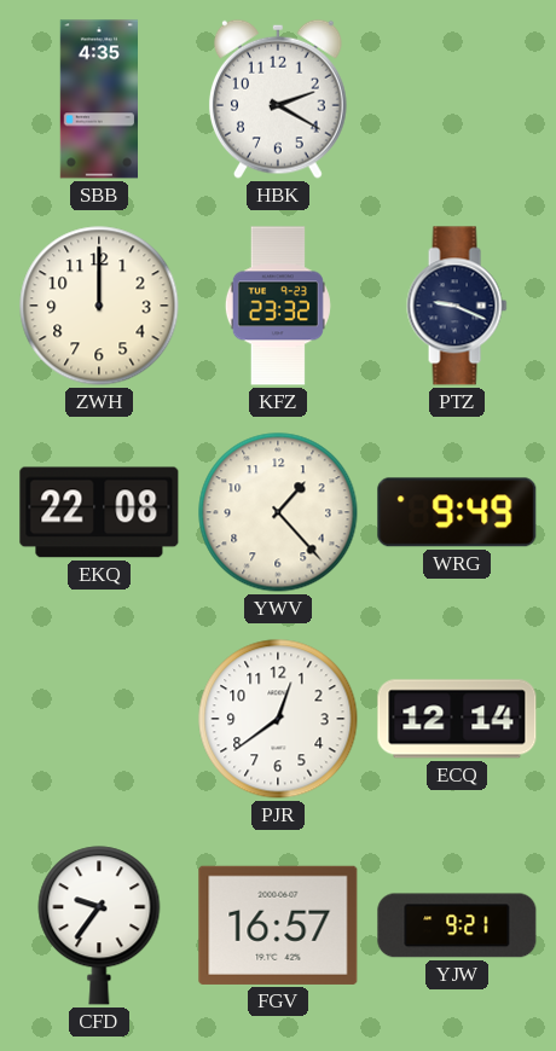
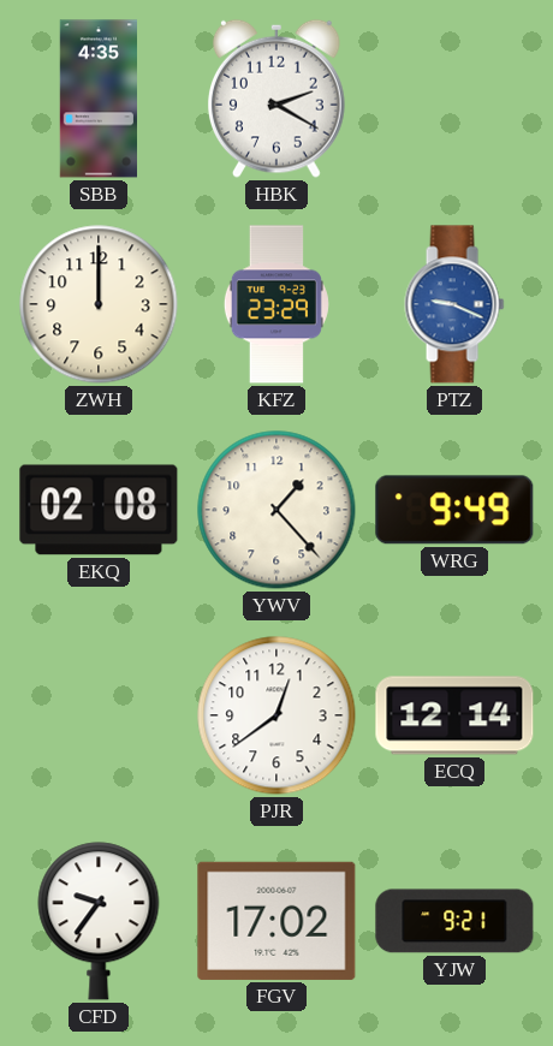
KFZ: 23:32 -> 23:29 (276, 304)
PTZ dial: navy -> blue (454, 304)
EKQ: 22:08 -> 02:08 (99, 510)
FGV: 16:57 -> 17:02 (276, 921)
